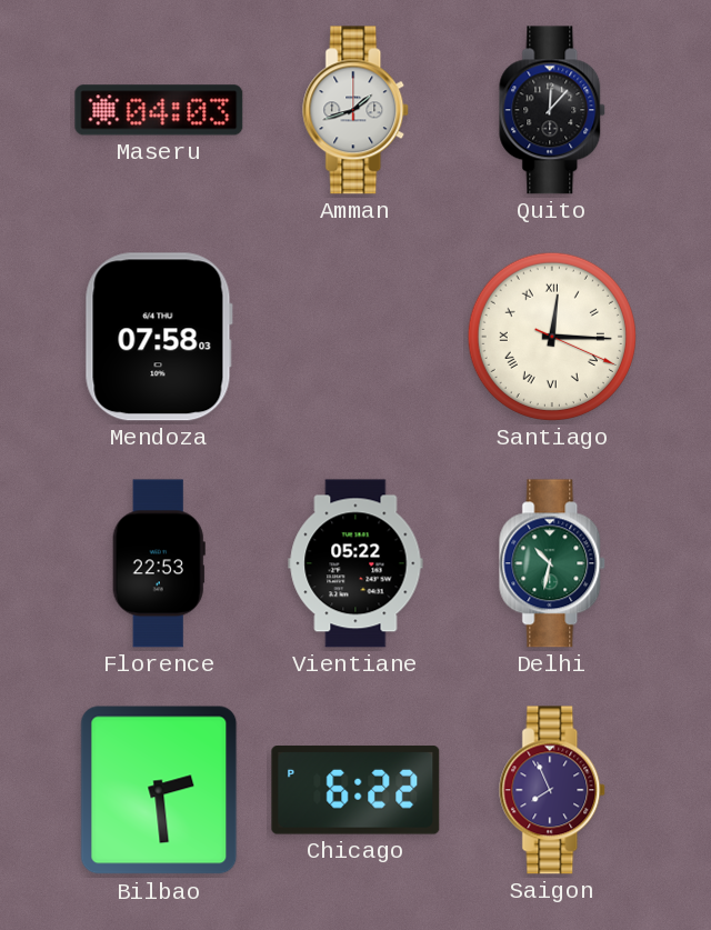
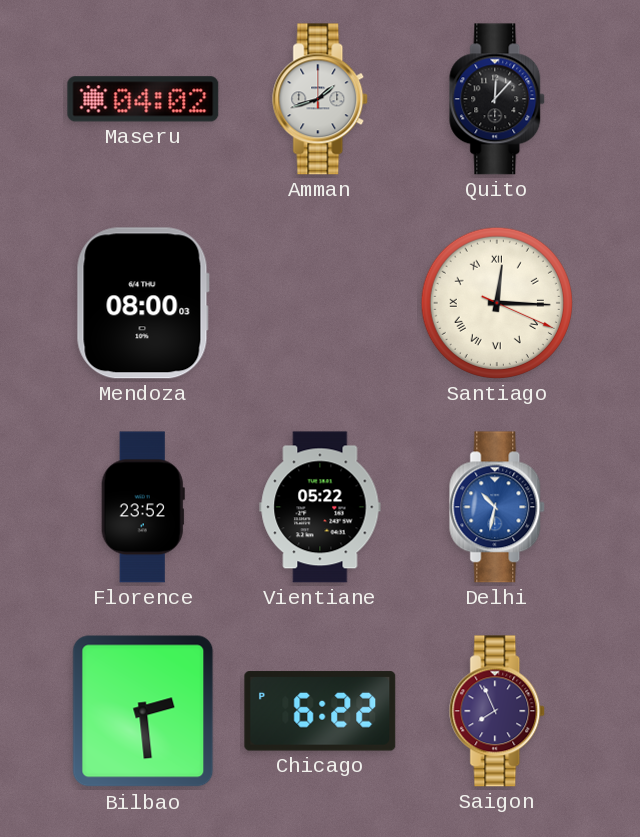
Maseru: 04:03 -> 04:02 (143, 99)
Mendoza: 07:58 -> 08:00 (143, 303)
Florence: 22:53 -> 23:52 (143, 507)
Delhi dial: green -> blue (498, 507)
